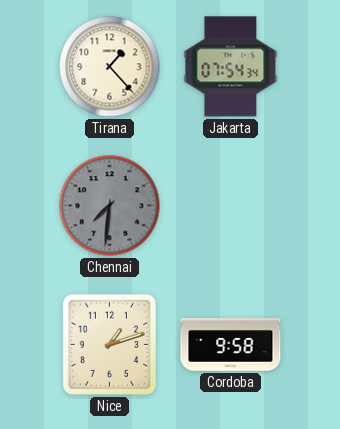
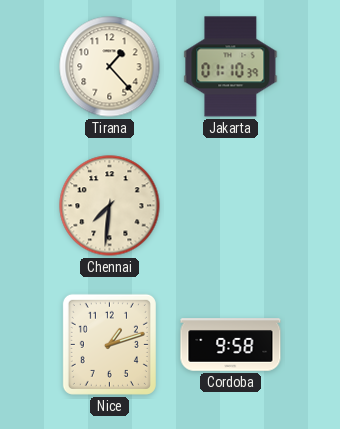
Jakarta: 07:54 -> 01:10 (231, 67)
Chennai dial: grey -> cream (110, 206)
